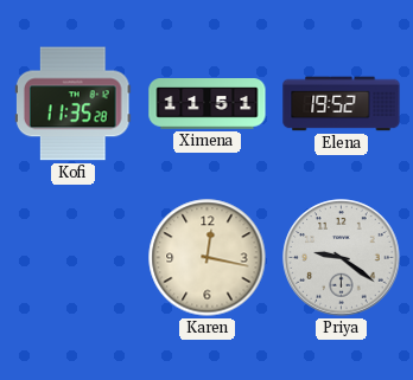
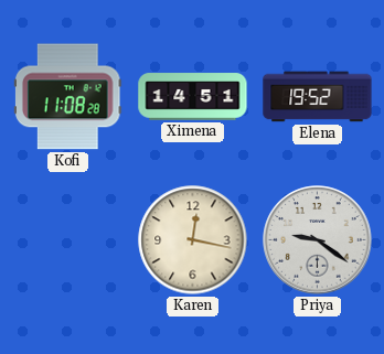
Kofi: 11:35 -> 11:08 (67, 97)
Ximena: 11:51 -> 14:51 (193, 97)
